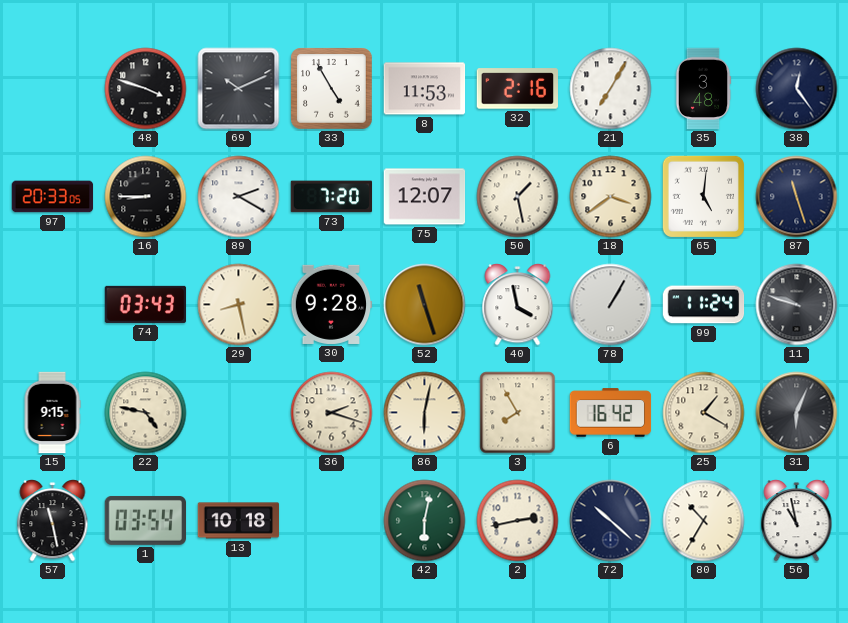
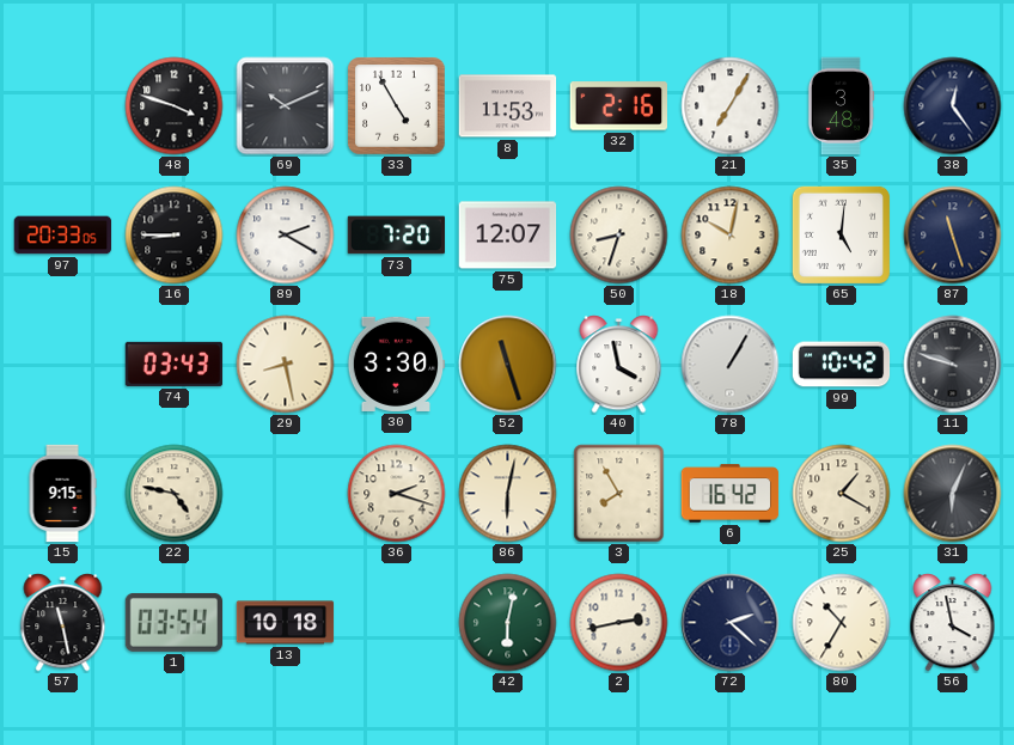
50: 1:28 -> 8:33 (619, 236)
18: 3:39 -> 10:02 (731, 236)
30: 9:28 -> 3:30 (396, 364)
99: 11:24 -> 10:42 (842, 365)
72: 10:22 -> 2:22 (731, 623)
56: 10:58 -> 3:58 (953, 623)
